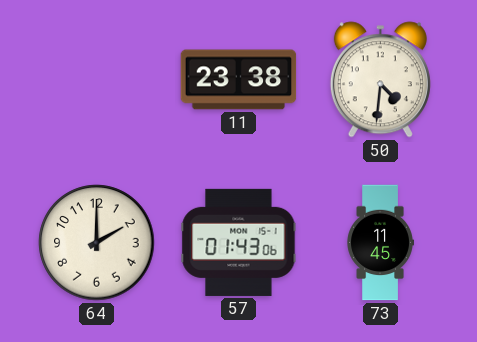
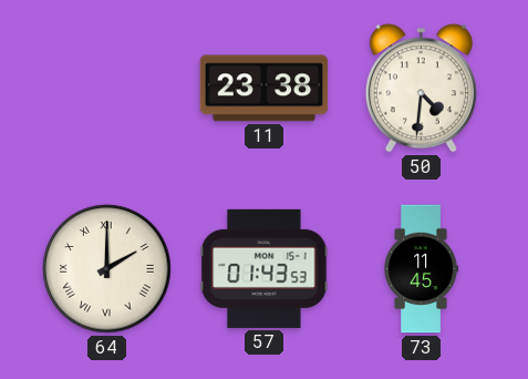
64 numerals: Arabic -> Roman (107, 269)
57: 01:43:06 -> 01:43:53 (265, 268)
